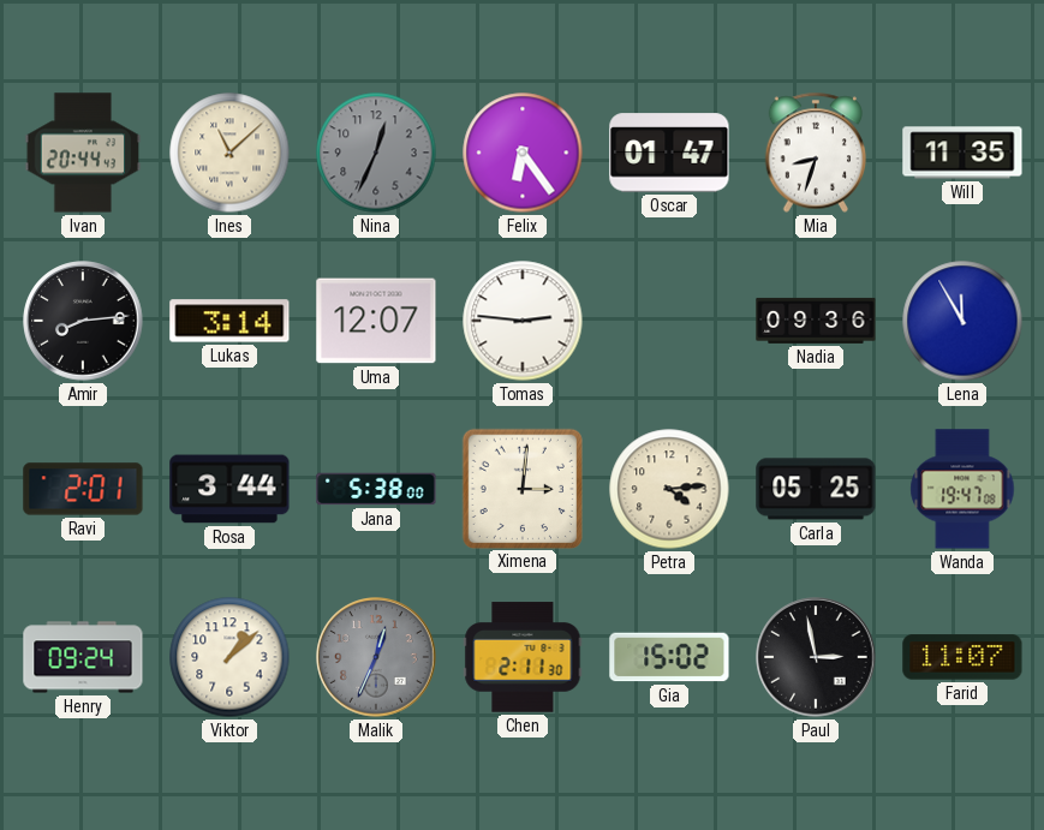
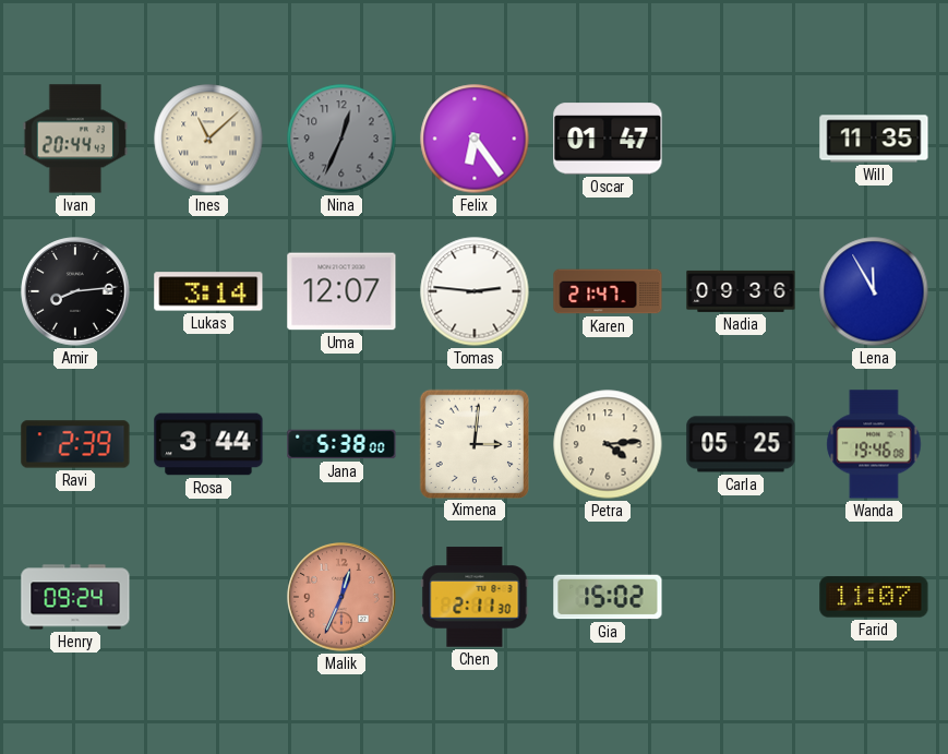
Mia: 8:33 -> none (816, 153)
Karen: none -> 21:47 (608, 291)
Ravi: 2:01 -> 2:39 (75, 444)
Wanda: 19:47 -> 19:46 (874, 444)
Viktor: 1:08 -> none (229, 657)
Malik dial: grey -> salmon (341, 597)
Paul: 2:58 -> none (816, 657)
